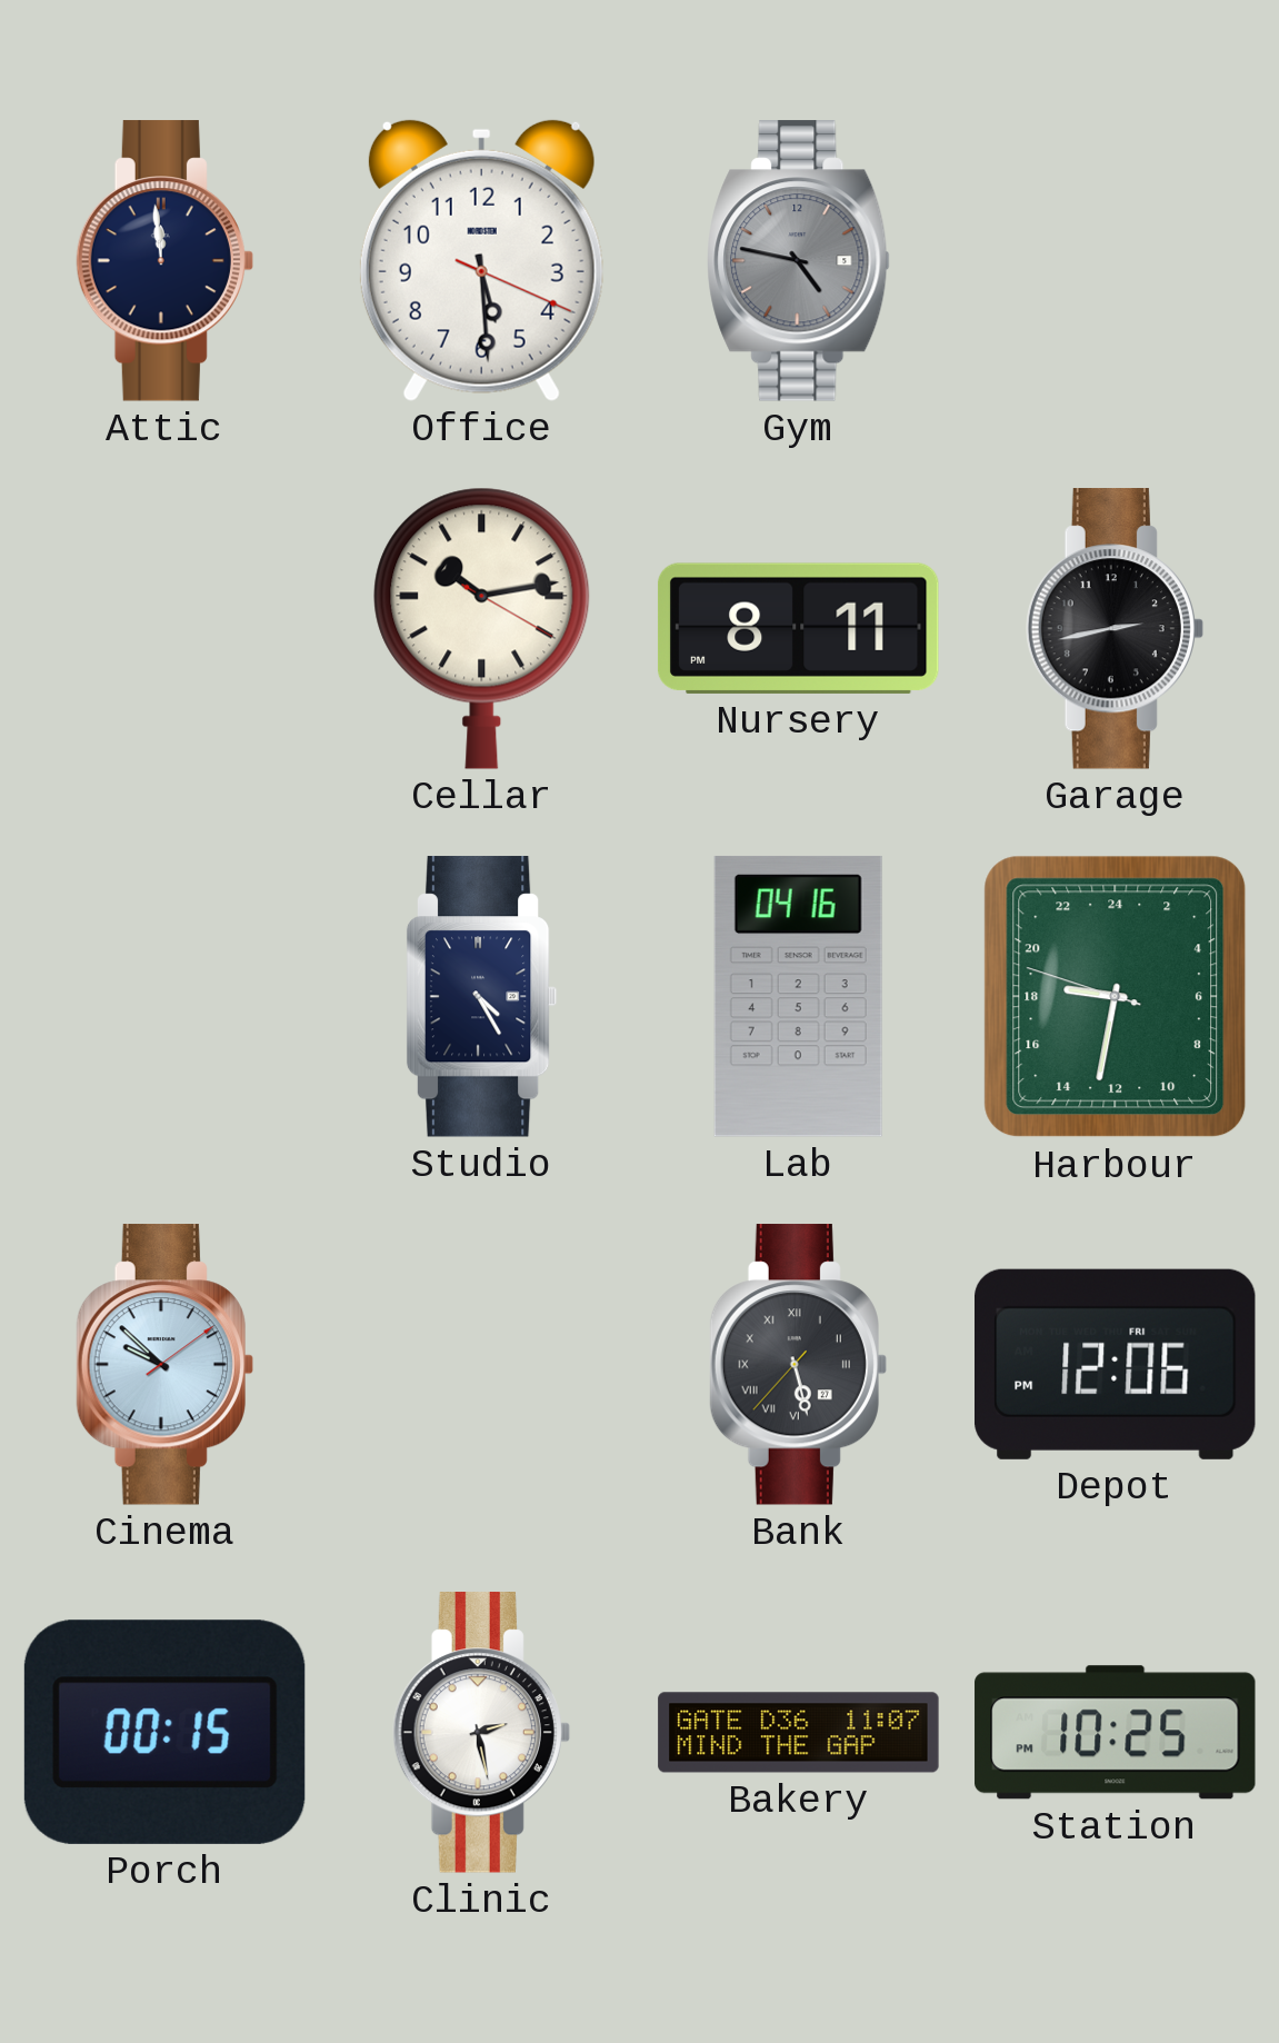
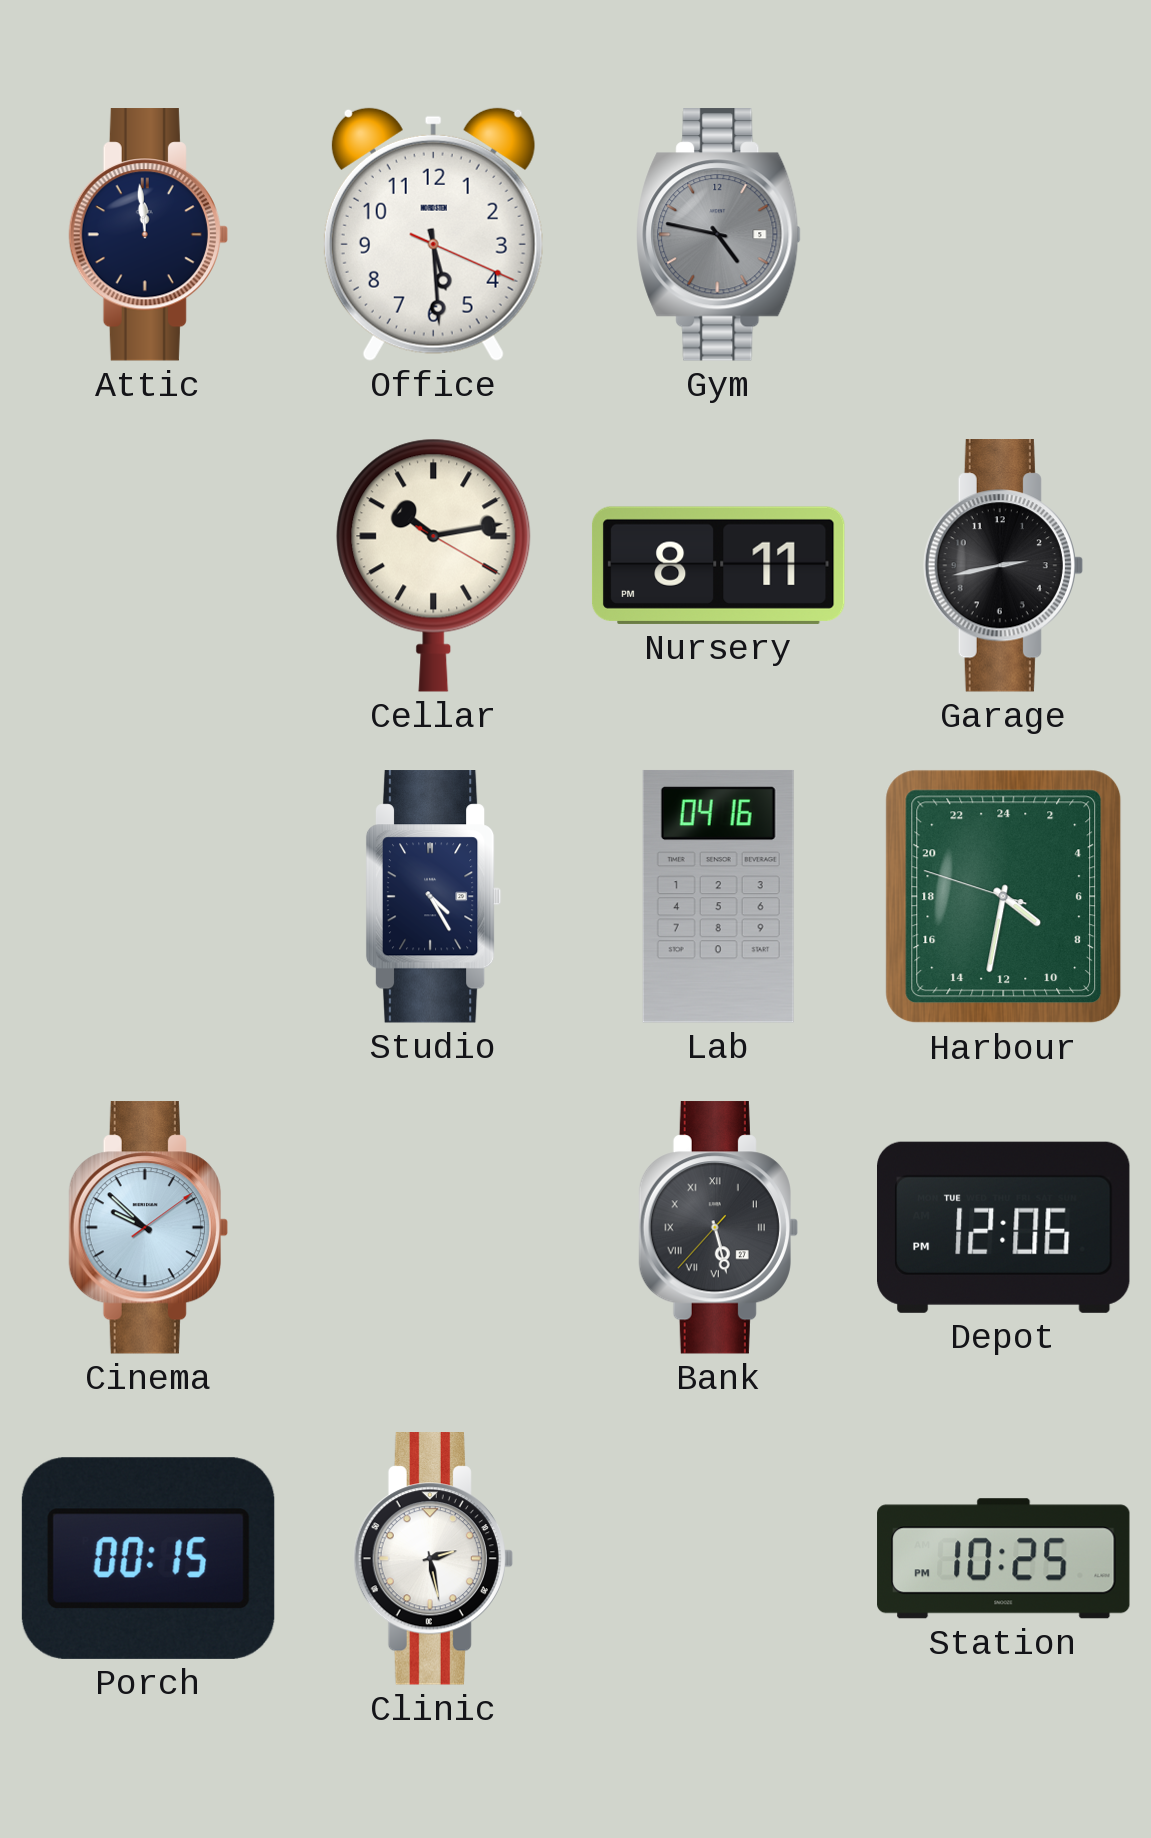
Harbour: 18:31 -> 8:31 (1004, 897)
Depot date: FRI -> TUE (1004, 1227)
Bakery: 11:07 -> none (799, 1733)
